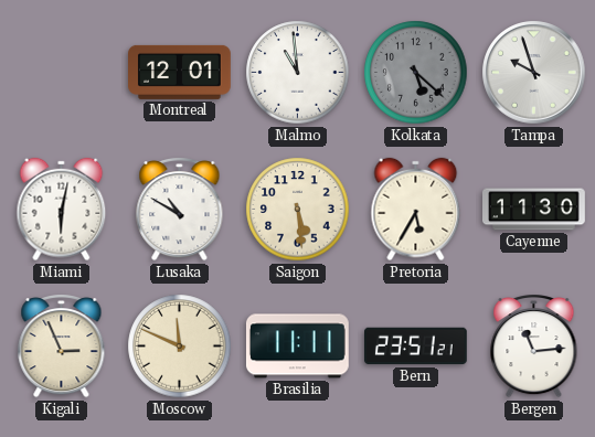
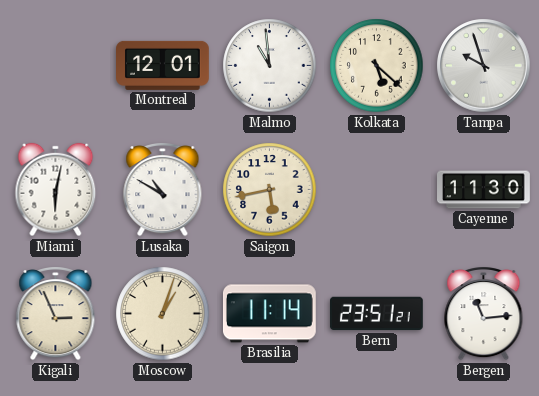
Kolkata dial: grey -> cream (377, 66)
Saigon: 5:29 -> 5:43 (270, 190)
Pretoria: 5:35 -> none (416, 210)
Moscow: 11:49 -> 1:03 (163, 314)
Brasilia: 11:11 -> 11:14 (269, 314)
